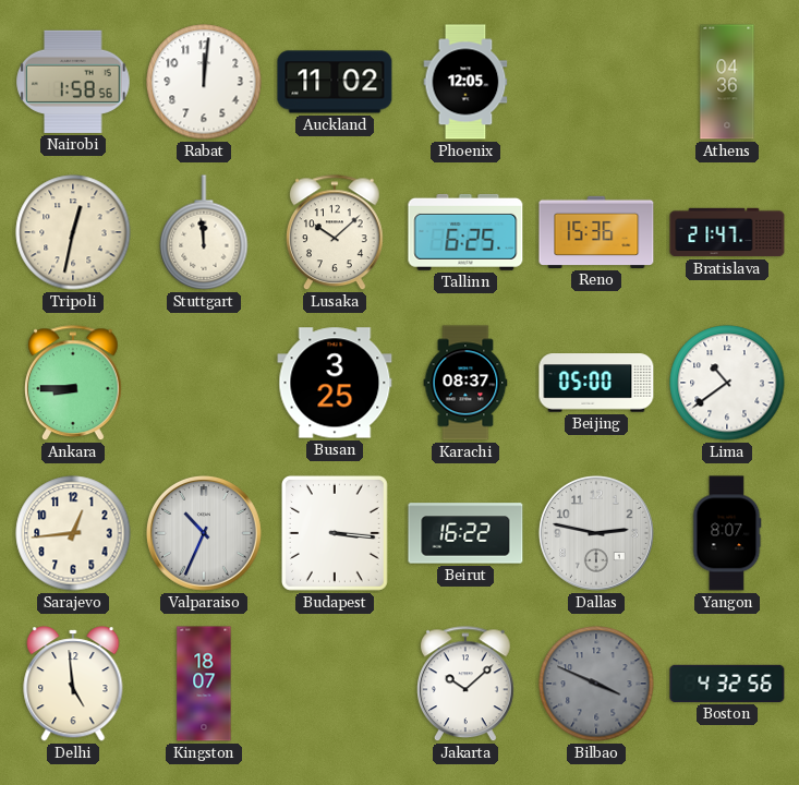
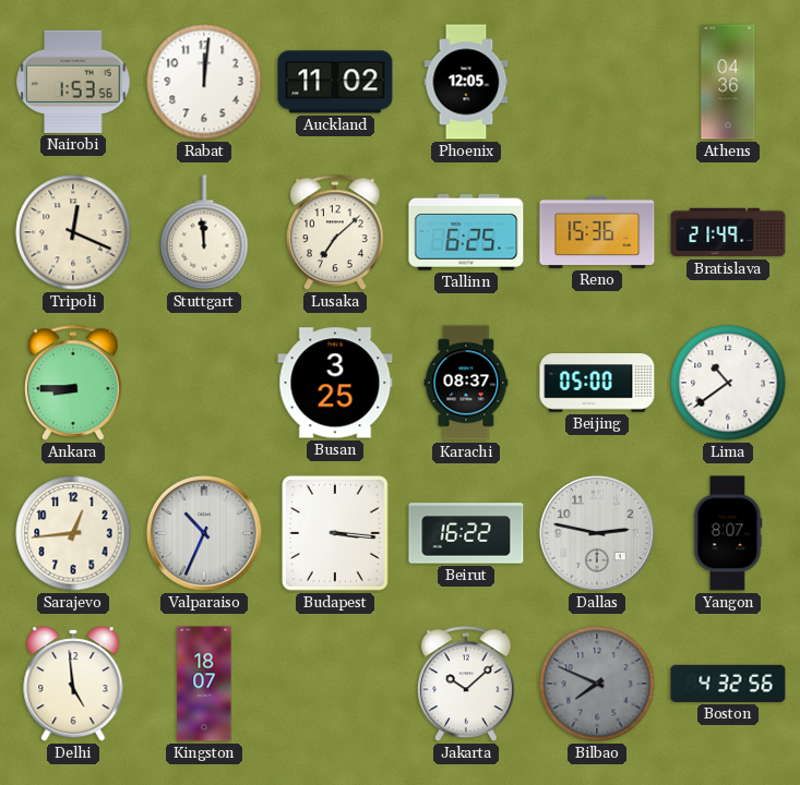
Nairobi: 1:58 -> 1:53 (73, 82)
Tripoli: 12:32 -> 12:19 (73, 232)
Lusaka: 10:08 -> 7:08 (336, 233)
Bratislava: 21:47 -> 21:49 (728, 232)
Bilbao: 3:49 -> 7:49 (597, 684)
